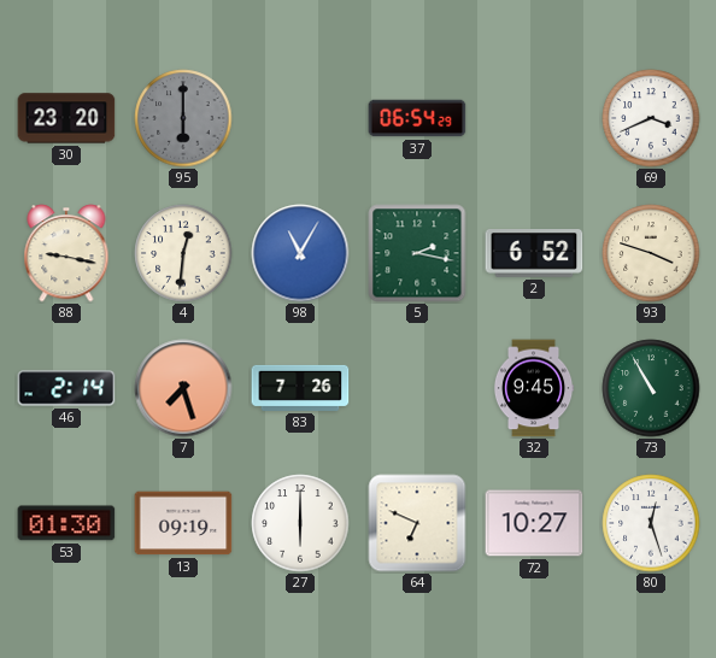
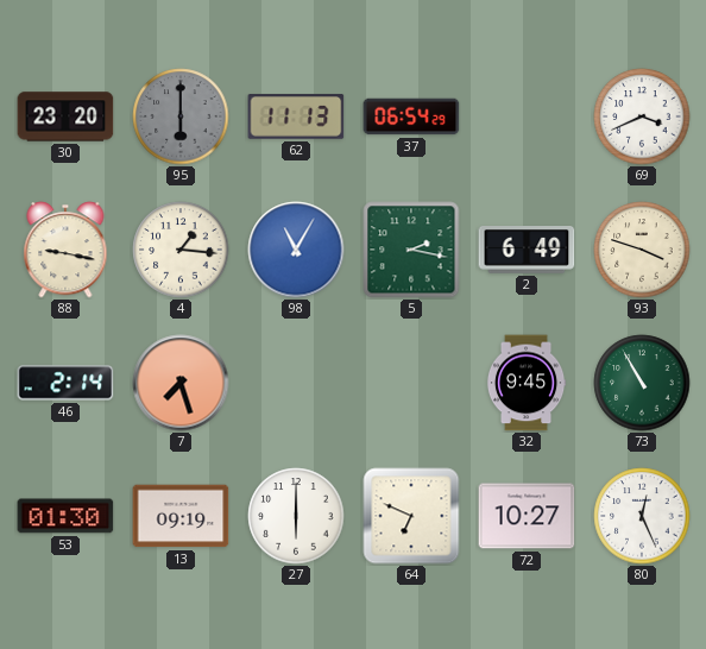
62: none -> 11:13 (296, 116)
4: 12:31 -> 1:16 (181, 250)
2: 6:52 -> 6:49 (527, 251)
83: 7:26 -> none (300, 388)
80: 12:27 -> 12:26 (642, 516)
